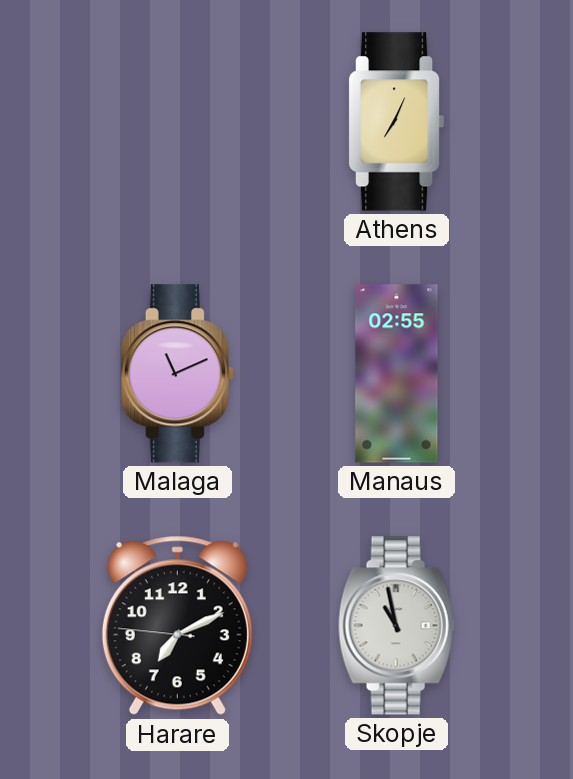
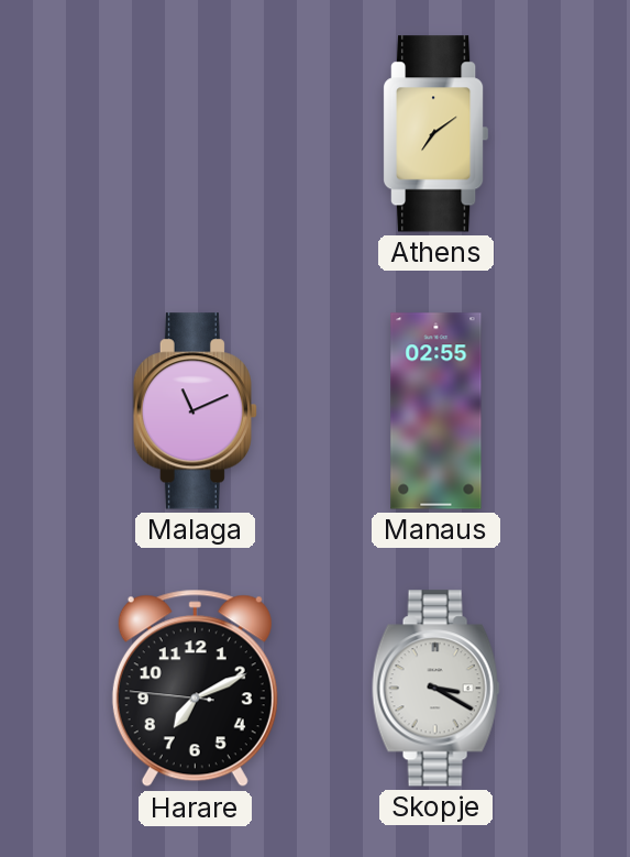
Athens: 7:04 -> 7:09 (436, 134)
Skopje: 10:58 -> 3:20 (435, 689)
